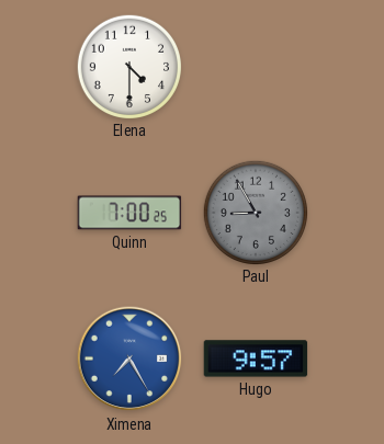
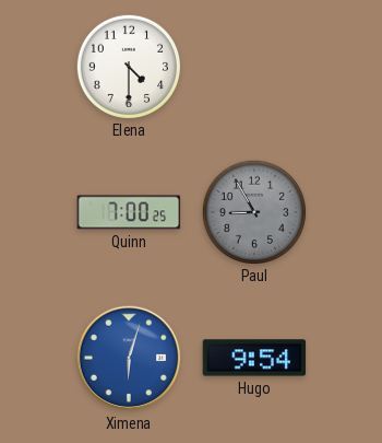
Ximena: 7:25 -> 6:03 (129, 358)
Hugo: 9:57 -> 9:54 (254, 358)
